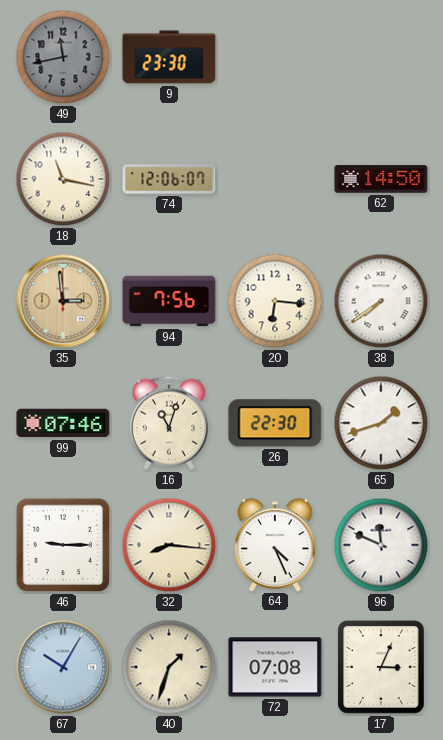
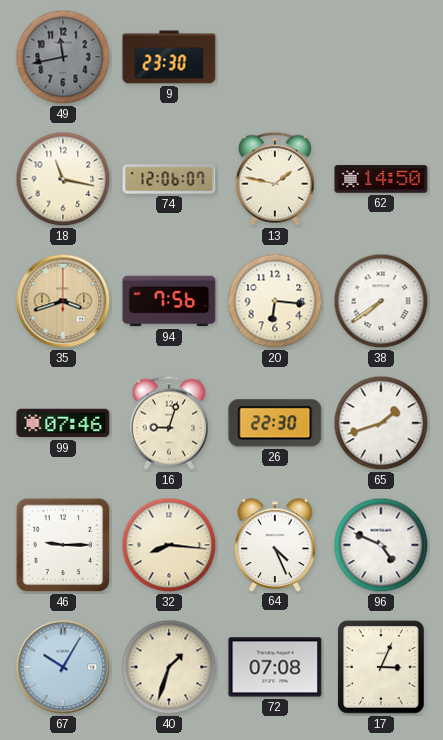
13: none -> 1:47 (275, 179)
35: 2:59 -> 3:42 (63, 301)
16: 11:03 -> 9:03 (169, 423)
96: 11:49 -> 4:49 (381, 545)
